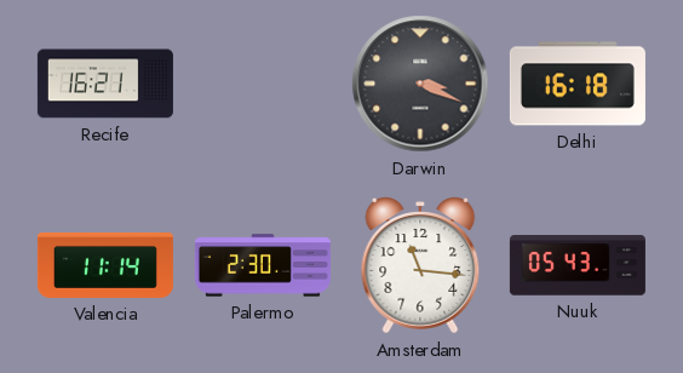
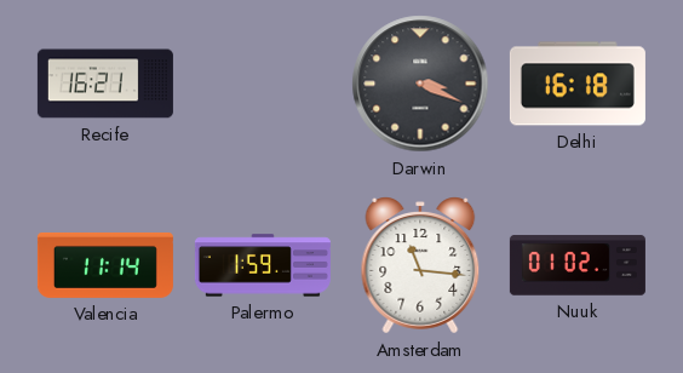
Palermo: 2:30 -> 1:59 (263, 265)
Nuuk: 05:43 -> 01:02 (578, 265)
